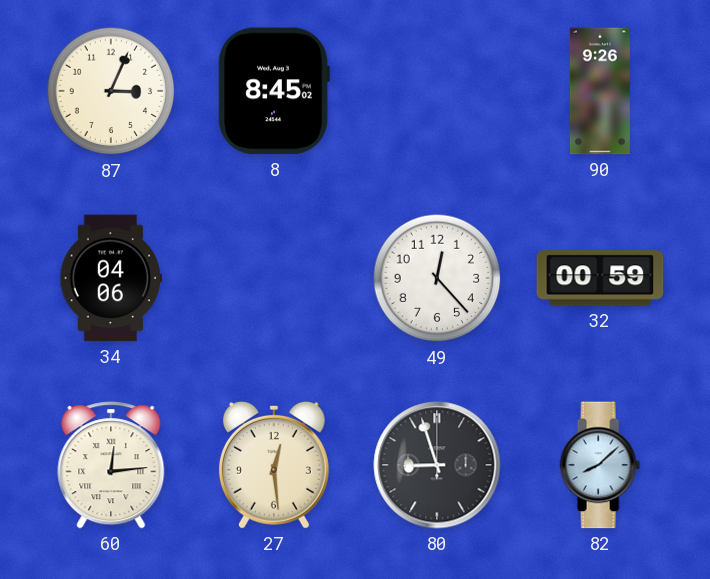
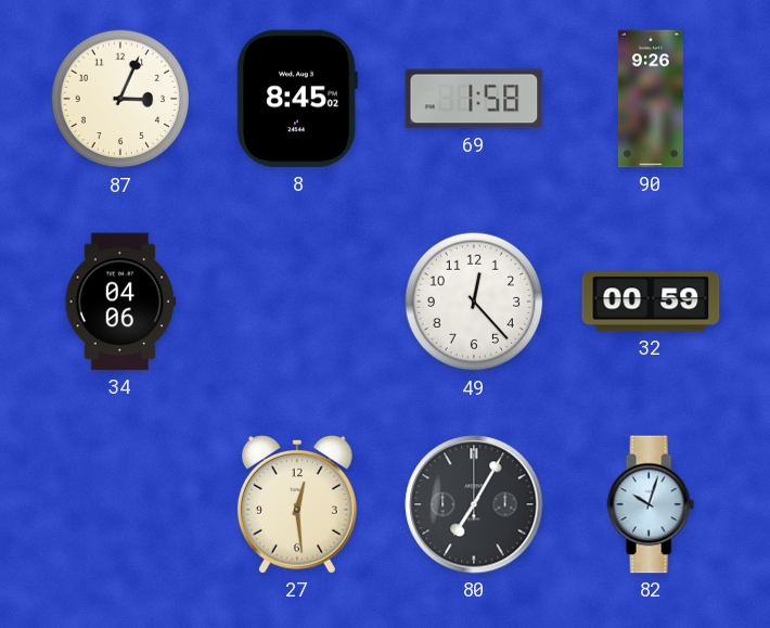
69: none -> 1:58 (474, 99)
60: 12:14 -> none (111, 465)
80: 8:57 -> 7:05 (474, 504)
82: 8:08 -> 10:03 (651, 504)
